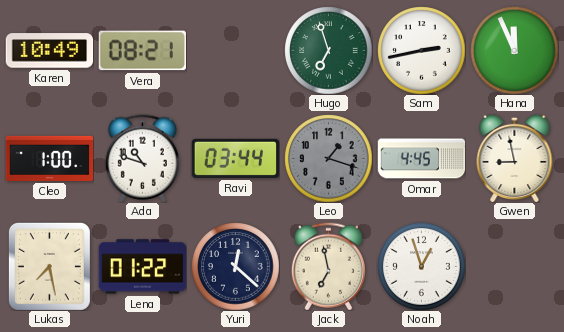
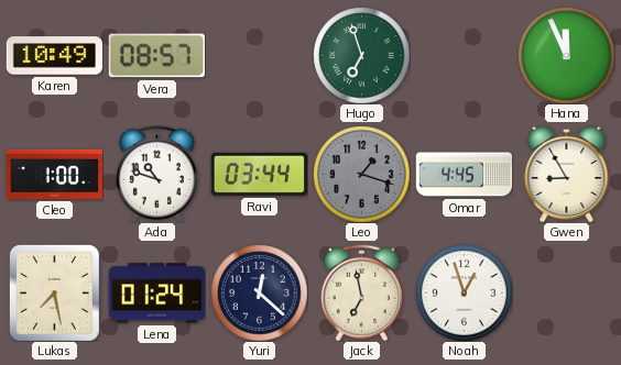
Vera: 08:21 -> 08:57 (156, 56)
Sam: 2:43 -> none (421, 50)
Gwen: 8:58 -> 8:55 (567, 174)
Lena: 01:22 -> 01:24 (156, 294)
